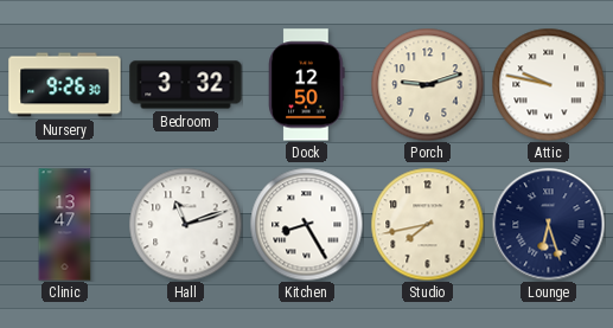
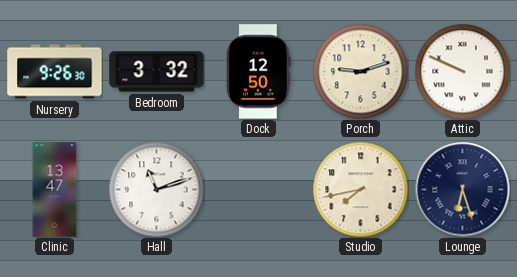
Attic: 9:47 -> 9:49 (462, 71)
Kitchen: 8:25 -> none (306, 224)
